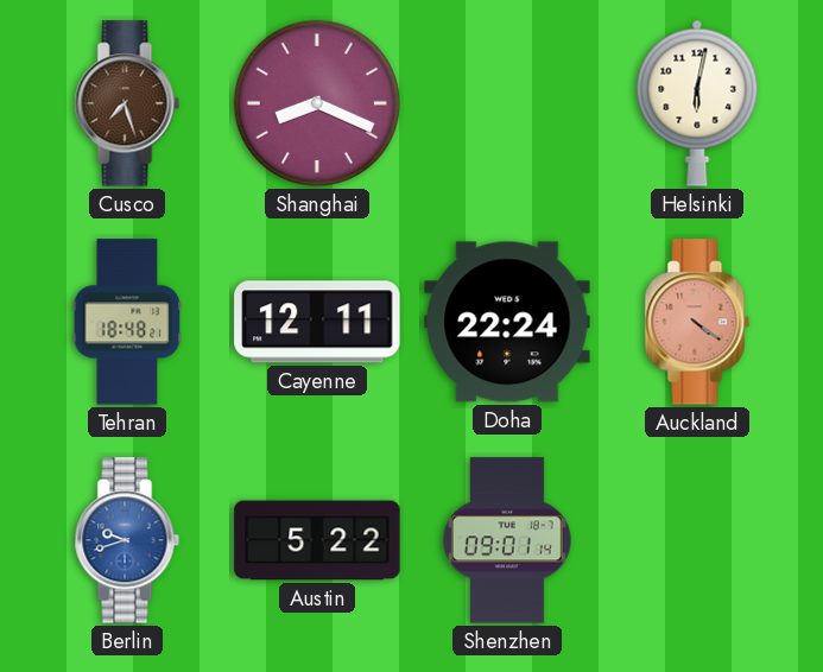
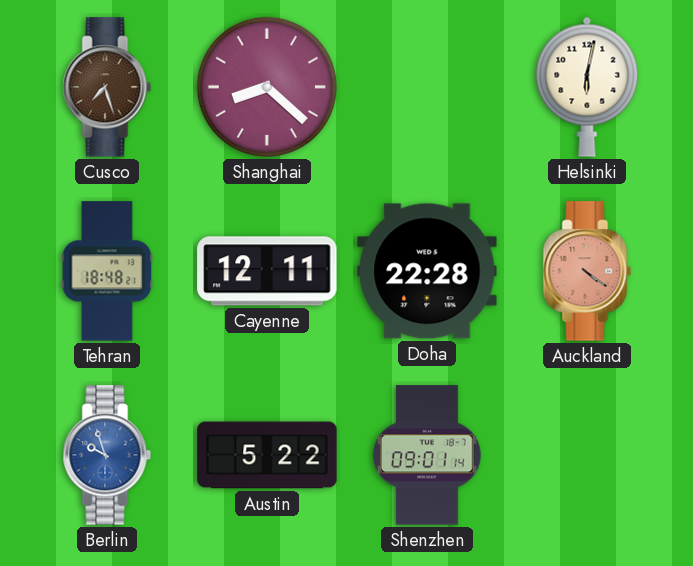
Shanghai: 8:19 -> 8:22 (267, 87)
Doha: 22:24 -> 22:28 (427, 271)
Berlin: 9:42 -> 9:57 (107, 455)
